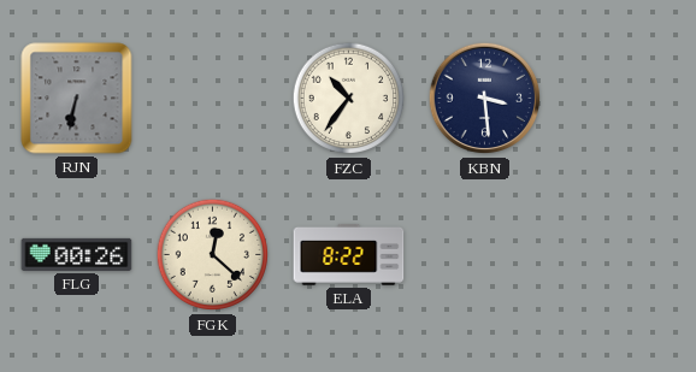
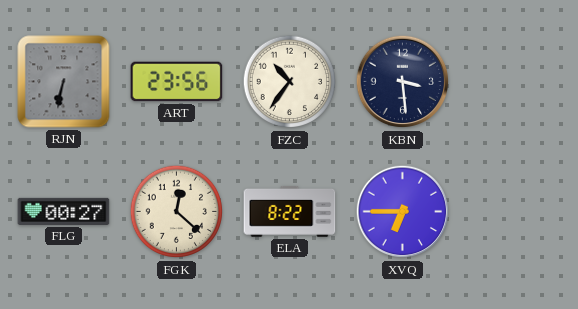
ART: none -> 23:56 (177, 82)
FLG: 00:26 -> 00:27 (64, 211)
XVQ: none -> 6:45 (403, 212)
